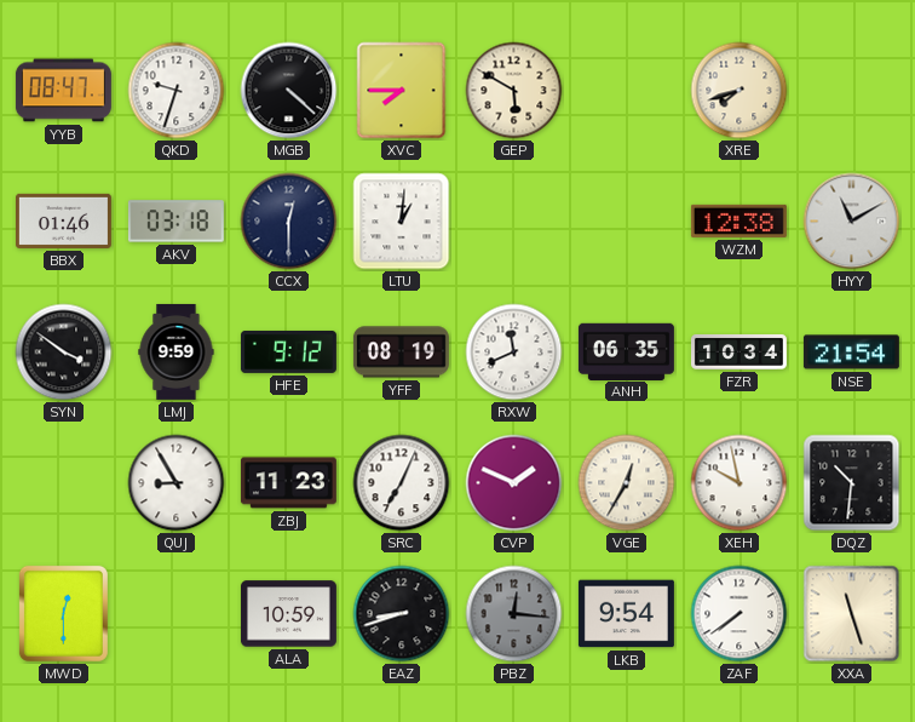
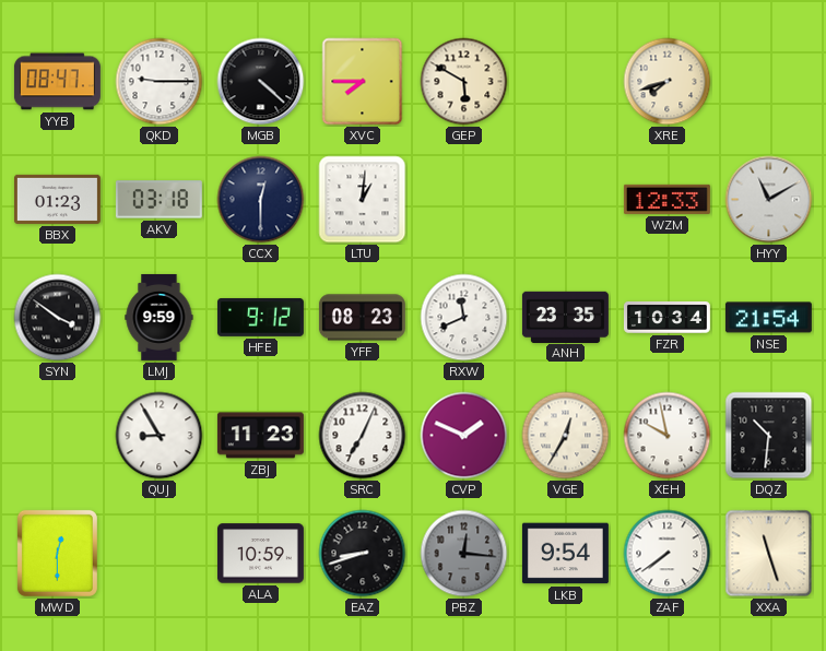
QKD: 9:33 -> 9:15 (160, 82)
BBX: 01:46 -> 01:23 (57, 199)
WZM: 12:38 -> 12:33 (666, 199)
YFF: 08:19 -> 08:23 (362, 318)
ANH: 06:35 -> 23:35 (565, 317)
